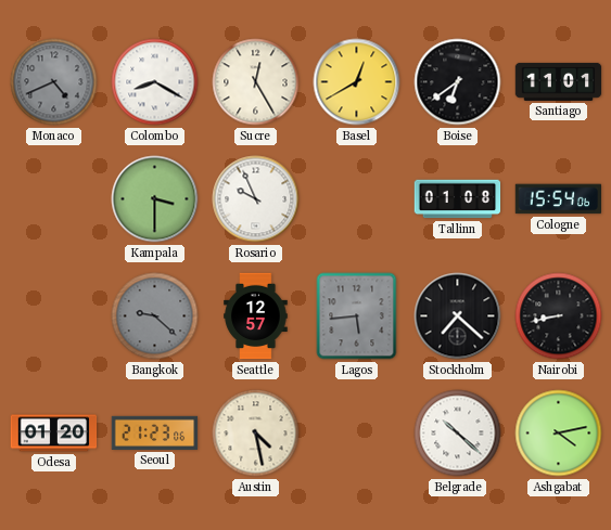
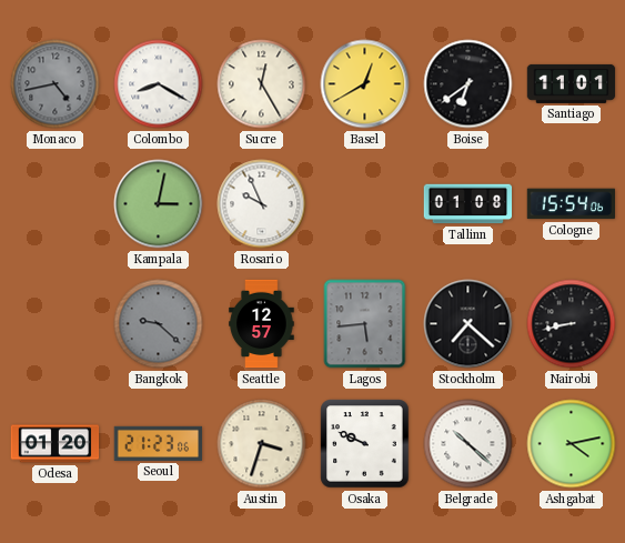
Monaco: 4:41 -> 4:43 (56, 84)
Kampala: 3:30 -> 3:02 (159, 204)
Austin: 4:28 -> 3:33 (262, 444)
Osaka: none -> 9:49 (365, 444)
